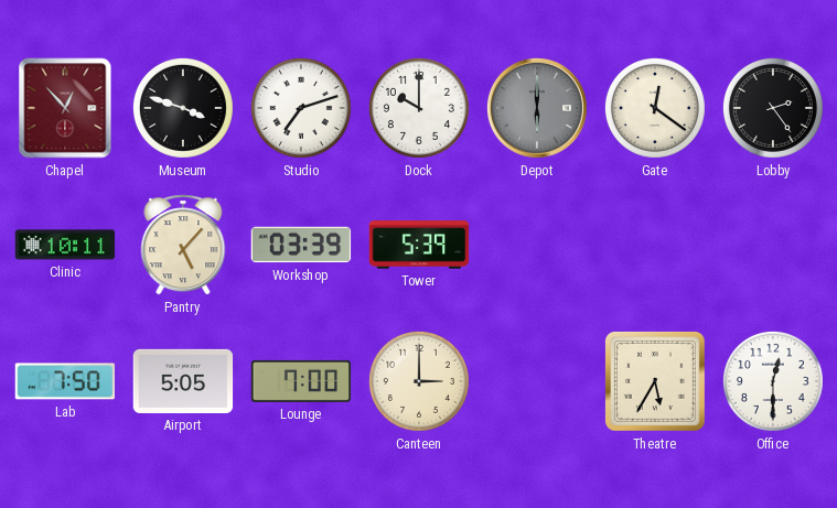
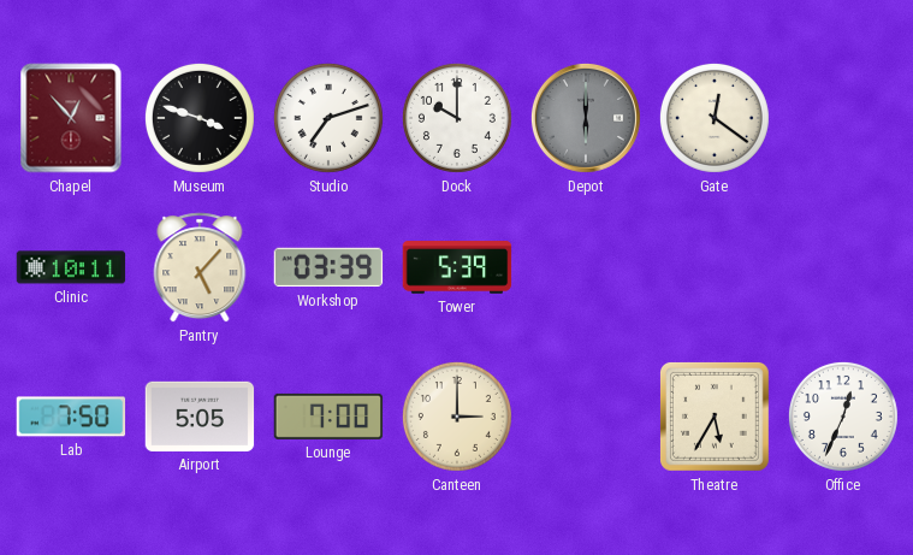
Lobby: 2:24 -> none (773, 108)
Office: 12:30 -> 12:34 (843, 417)
